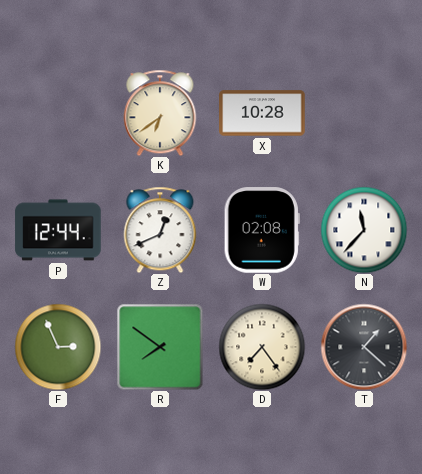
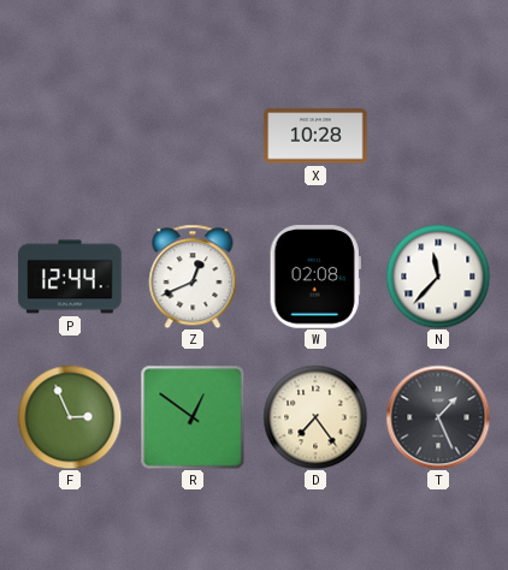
K: 6:39 -> none (160, 113)
R: 7:51 -> 12:51 (193, 417)
T: 1:22 -> 1:26 (438, 417)
